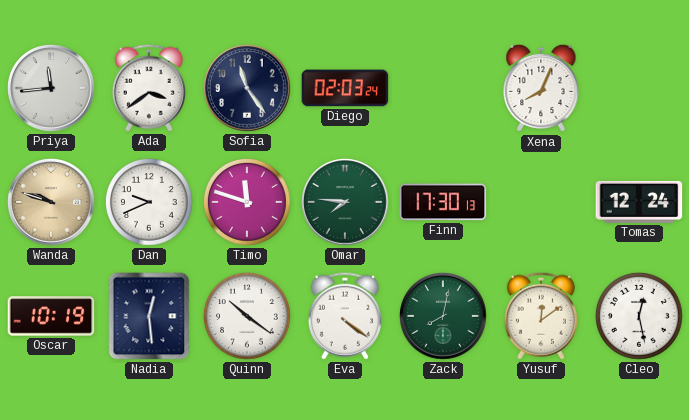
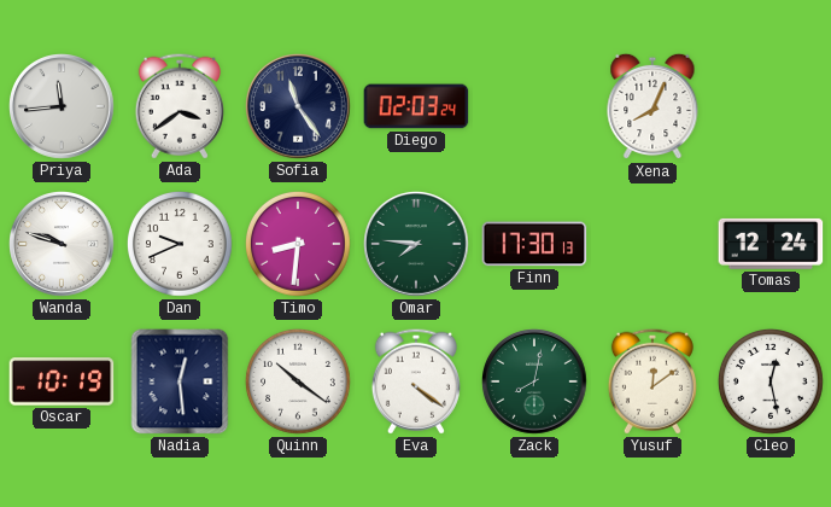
Wanda dial: champagne -> white (63, 245)
Timo: 11:48 -> 8:31 (299, 245)
